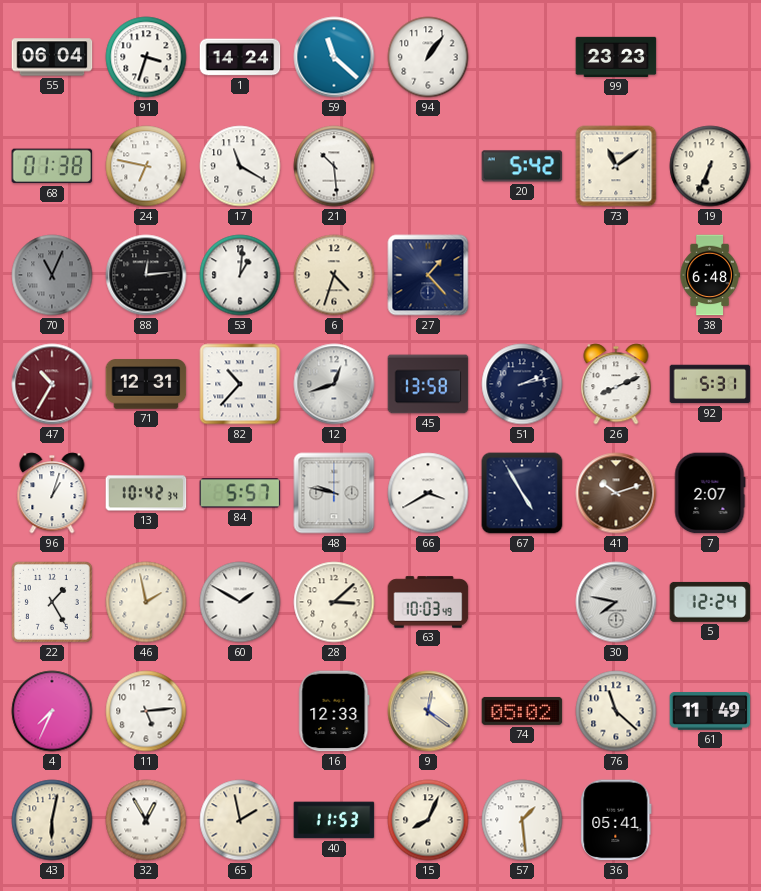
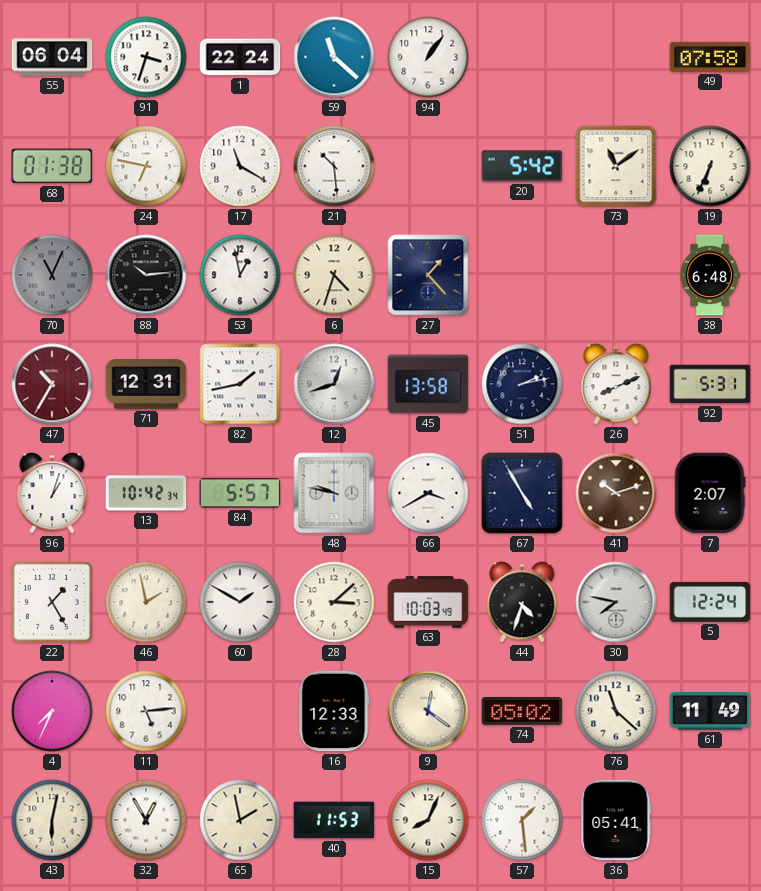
1: 14:24 -> 22:24 (240, 57)
99: 23:23 -> none (616, 57)
49: none -> 07:58 (710, 57)
88: 12:14 -> 10:14 (146, 275)
53: 1:01 -> 12:58 (240, 275)
82: 10:37 -> 1:43 (240, 384)
44: none -> 4:33 (522, 602)
